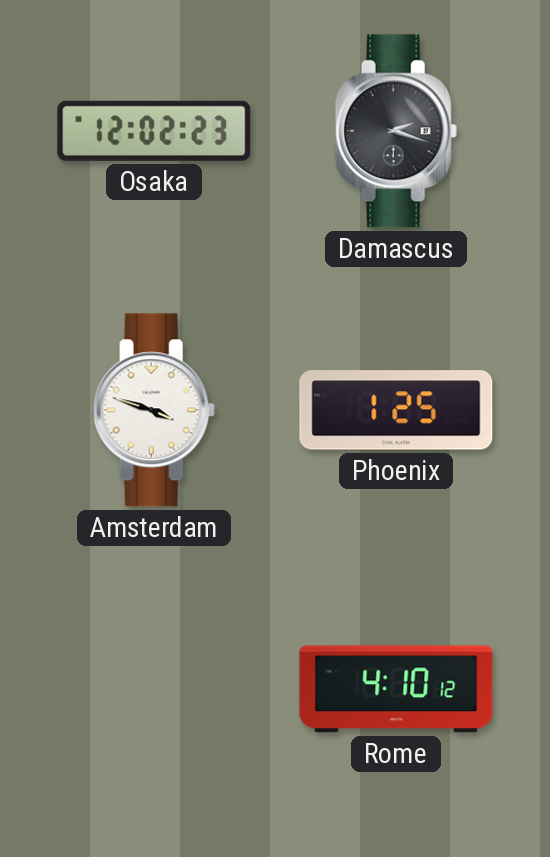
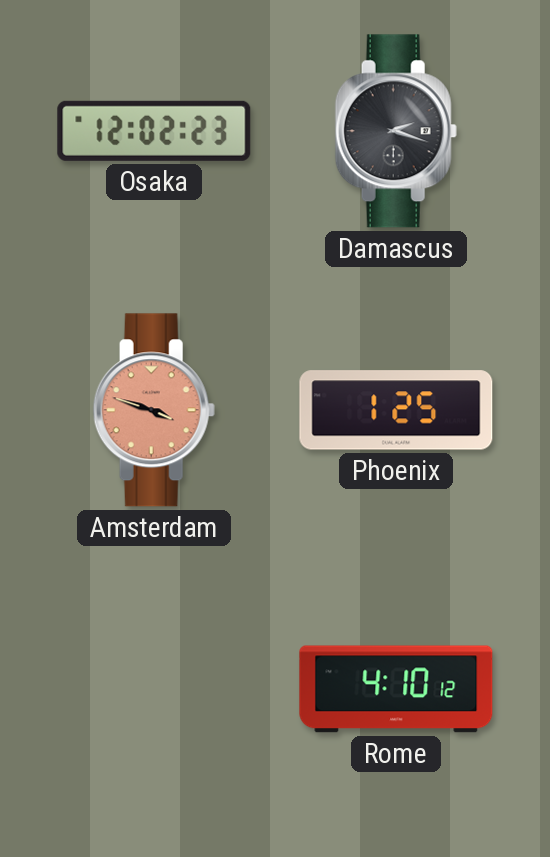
Amsterdam dial: white -> salmon (154, 410)
